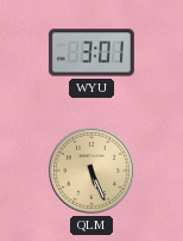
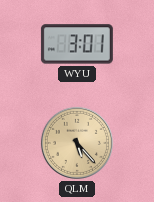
QLM: 5:26 -> 5:23 (77, 143)
